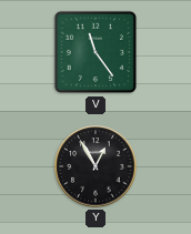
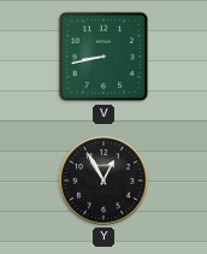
V: 11:24 -> 8:43 (103, 57)
